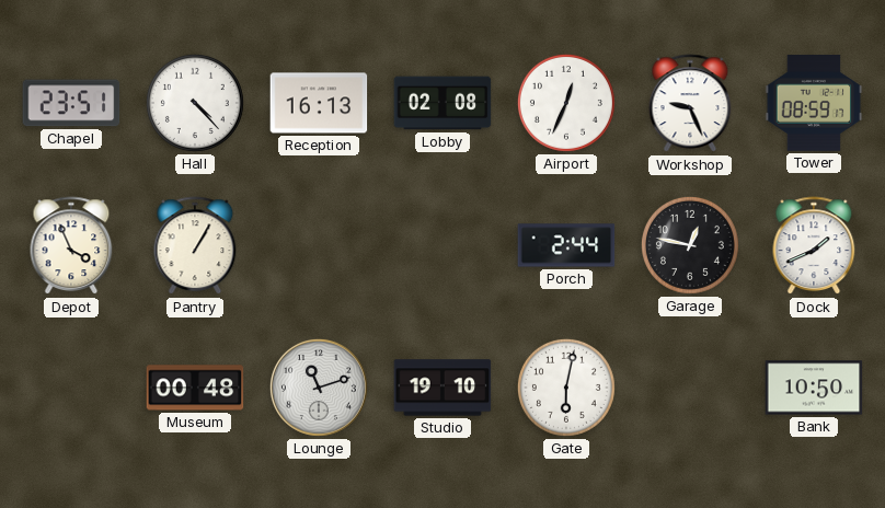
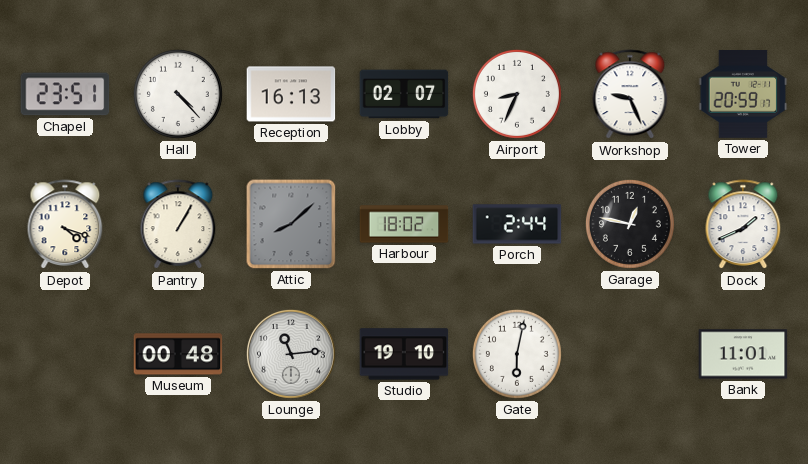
Lobby: 02:08 -> 02:07 (404, 94)
Airport: 12:34 -> 8:34 (517, 94)
Tower: 08:59 -> 20:59 (743, 95)
Depot: 3:56 -> 4:18 (65, 225)
Attic: none -> 8:08 (291, 224)
Harbour: none -> 18:02 (404, 224)
Lounge: 11:12 -> 11:14 (291, 354)
Bank: 10:50 -> 11:01 (743, 354)
